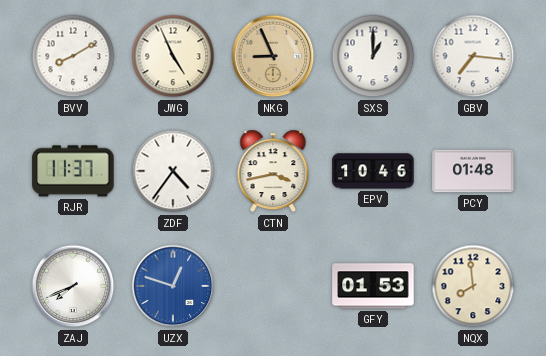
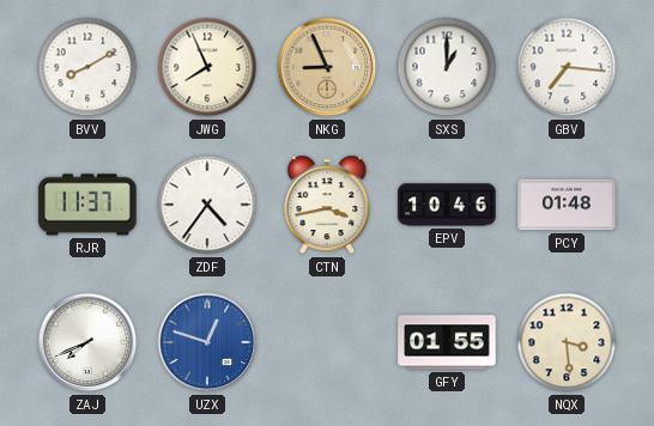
JWG: 4:56 -> 7:56 (207, 67)
GFY: 01:53 -> 01:55 (447, 342)
NQX: 7:59 -> 3:29 (567, 342)
